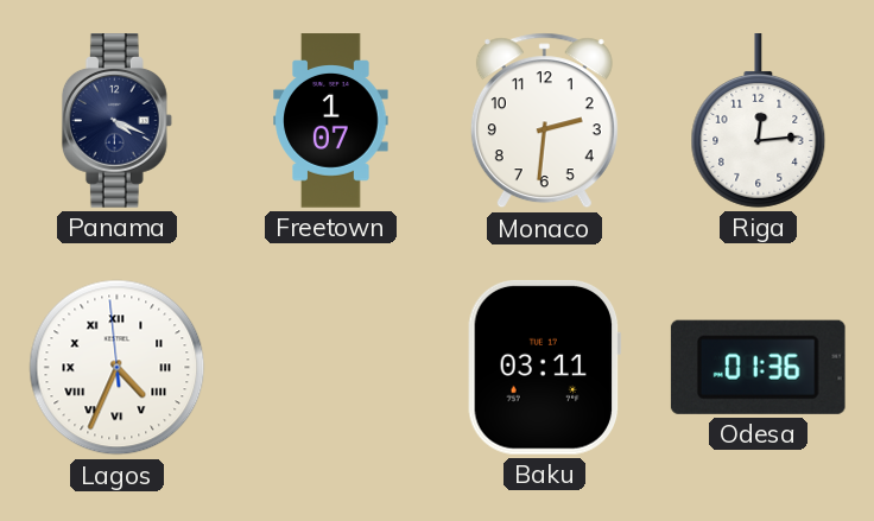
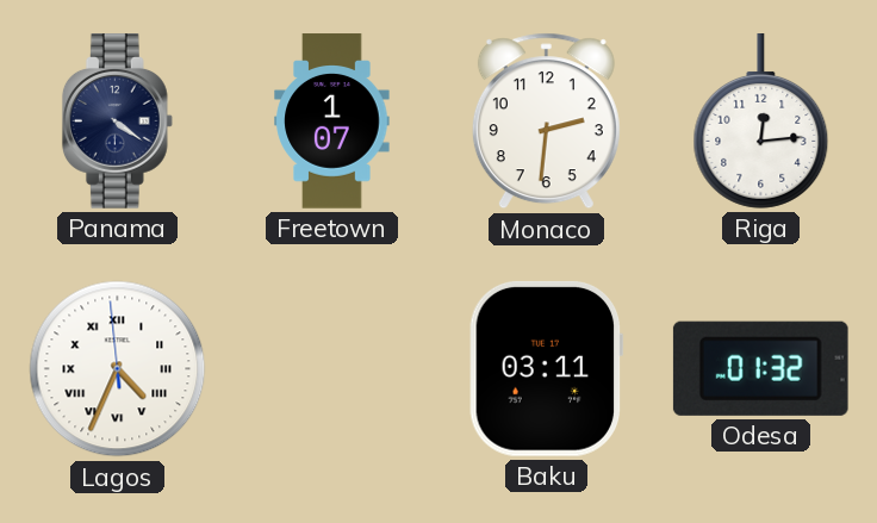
Panama: 4:19 -> 4:21 (117, 122)
Odesa: 01:36 -> 01:32 (760, 368)
